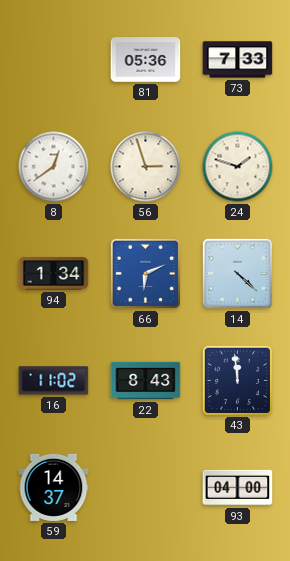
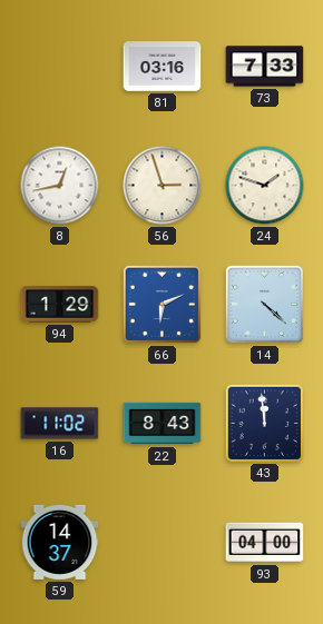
81: 05:36 -> 03:16 (163, 67)
8: 12:39 -> 12:43 (60, 186)
94: 1:34 -> 1:29 (60, 305)
